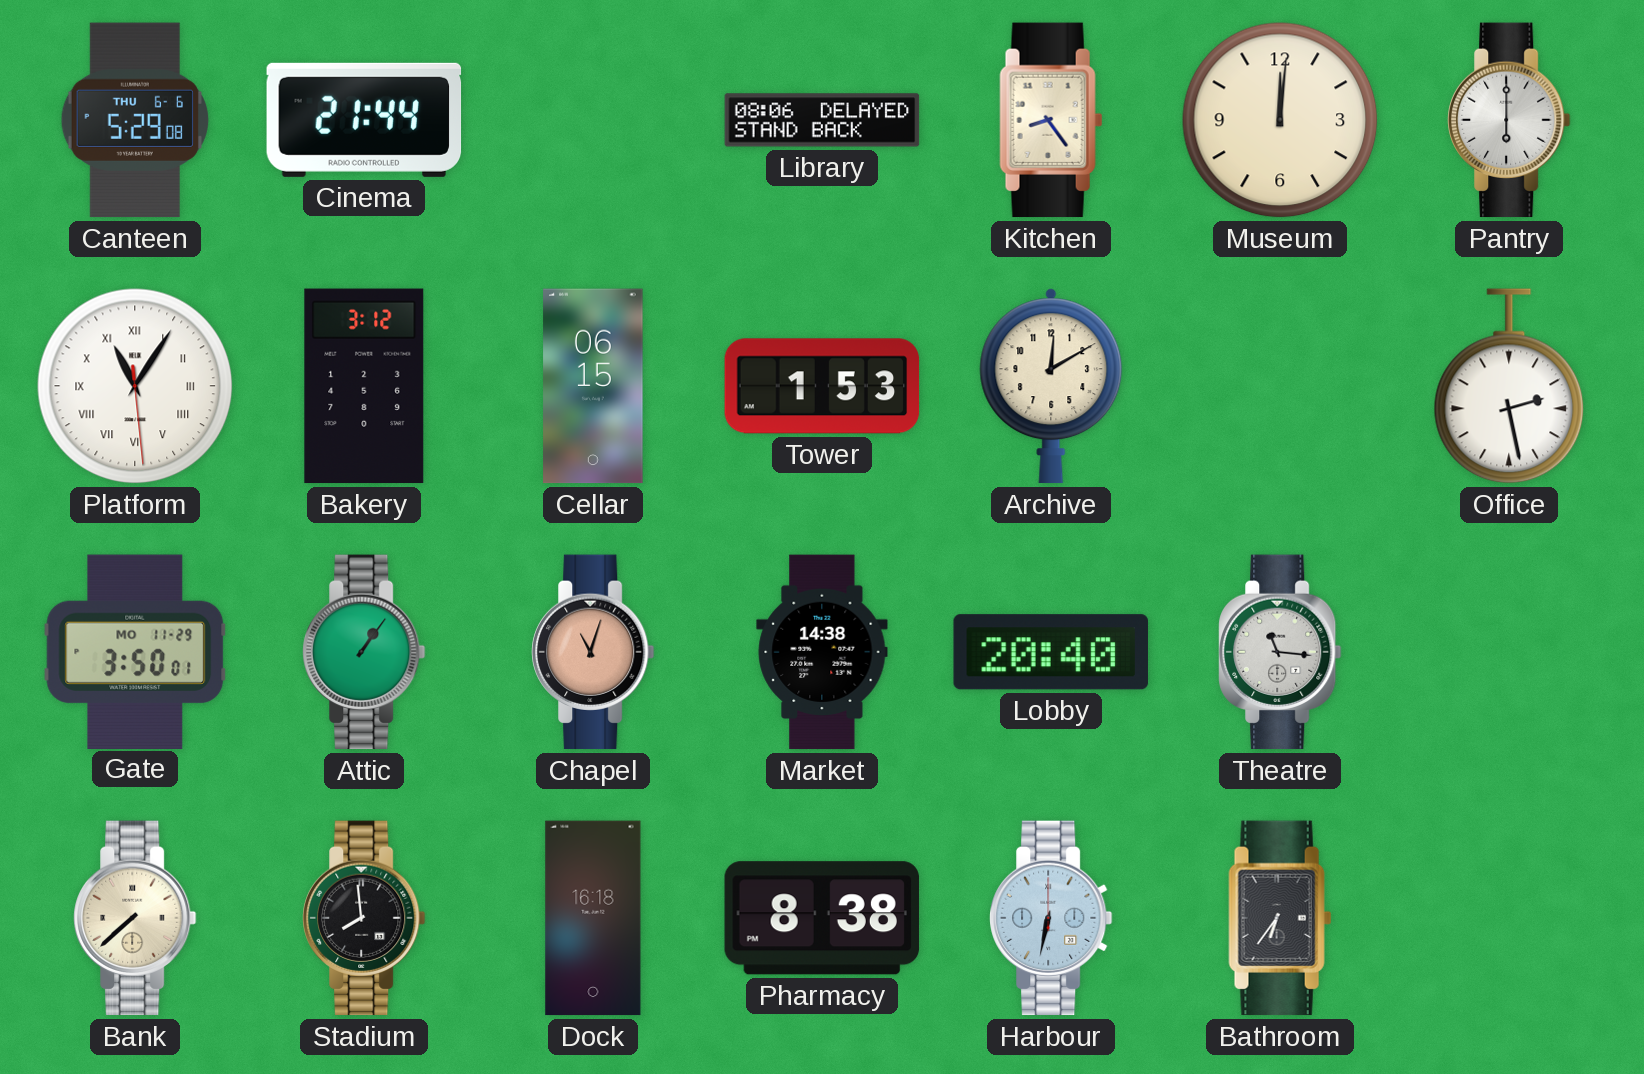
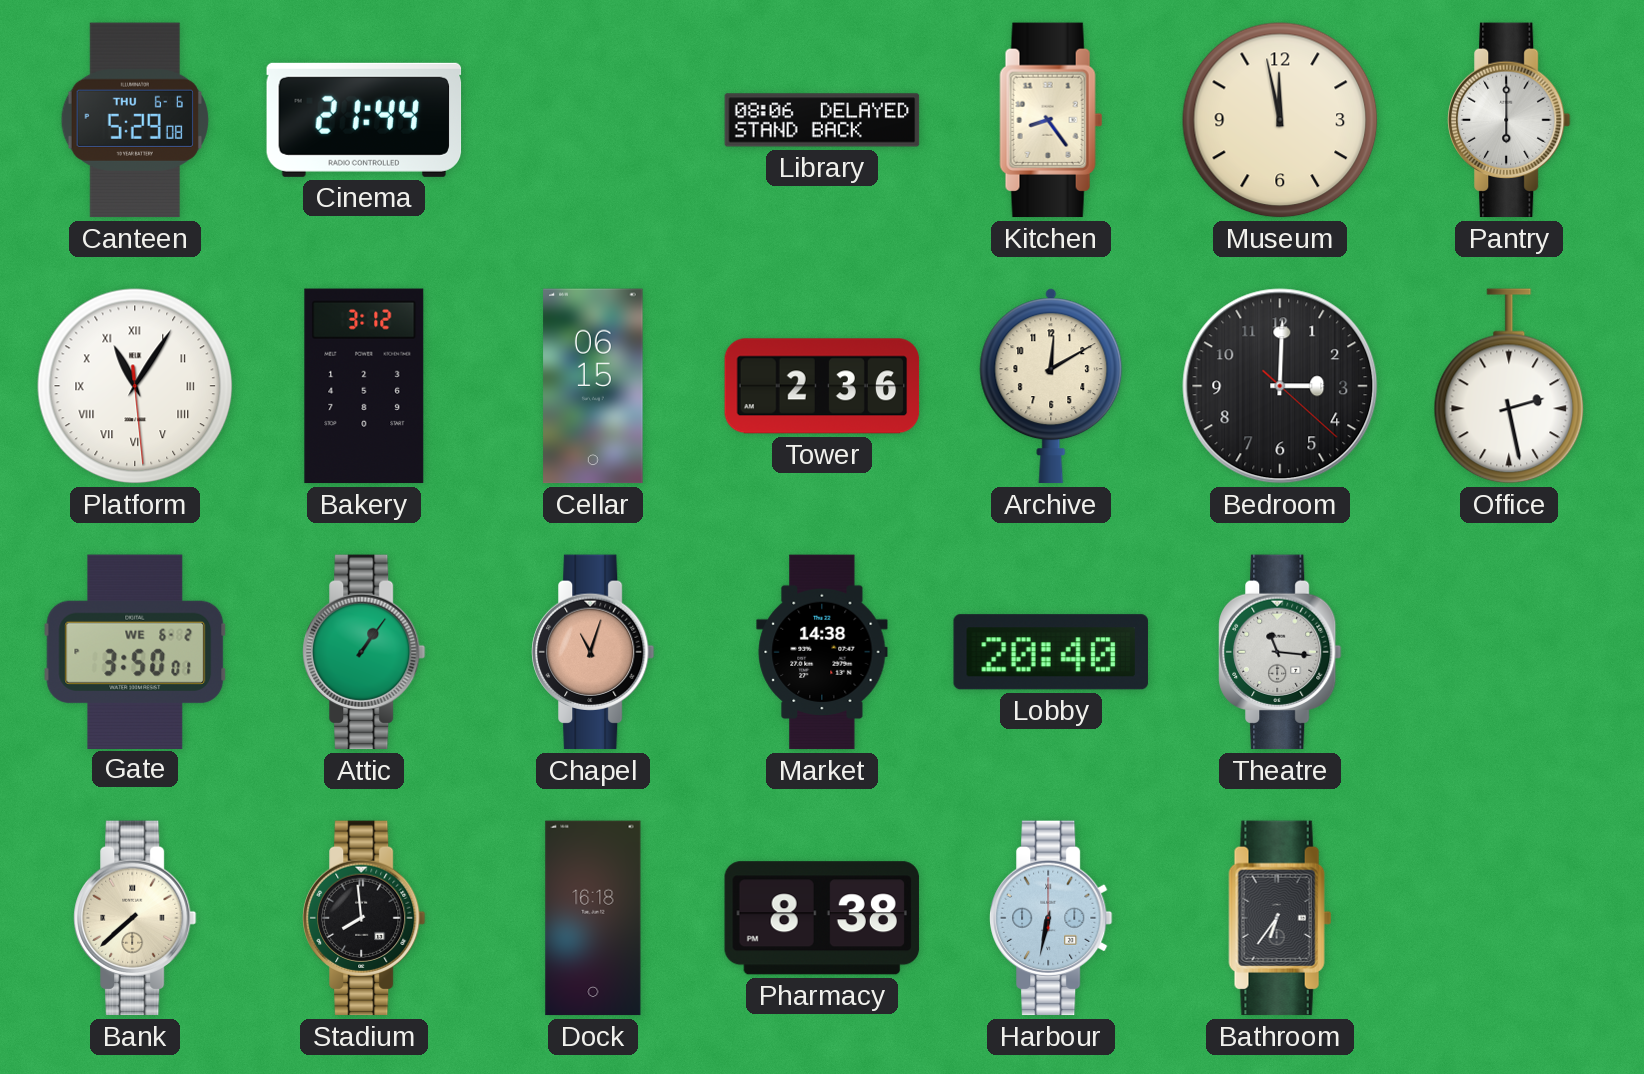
Museum: 12:01 -> 11:58 (1280, 120)
Tower: 1:53 -> 2:36 (822, 386)
Bedroom: none -> 3:00 (1280, 386)
Gate date: MO 11-29 -> WE 6-2 (135, 651)
